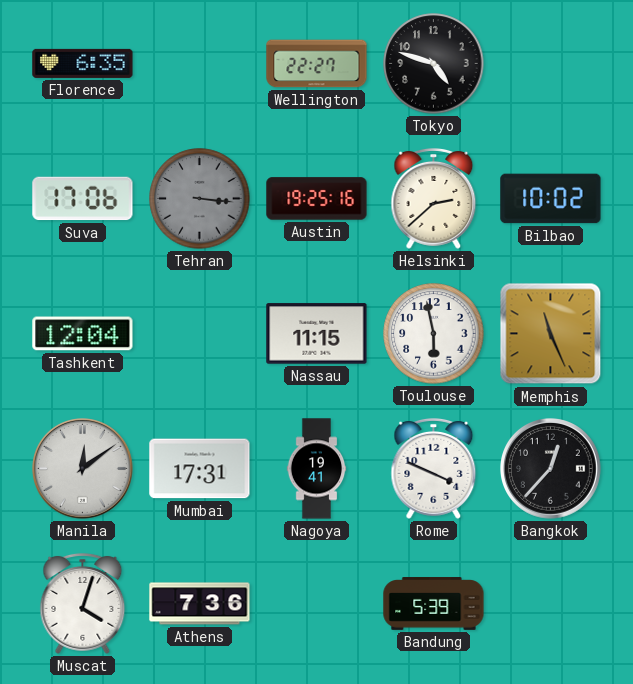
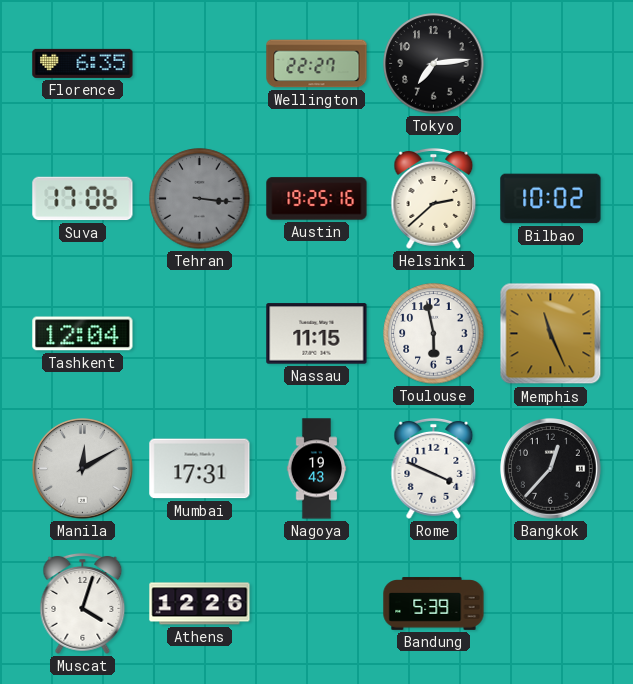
Tokyo: 4:48 -> 7:14 (434, 64)
Manila: 12:09 -> 12:10 (83, 469)
Nagoya: 19:41 -> 19:43 (317, 469)
Athens: 7:36 -> 12:26 (200, 604)
